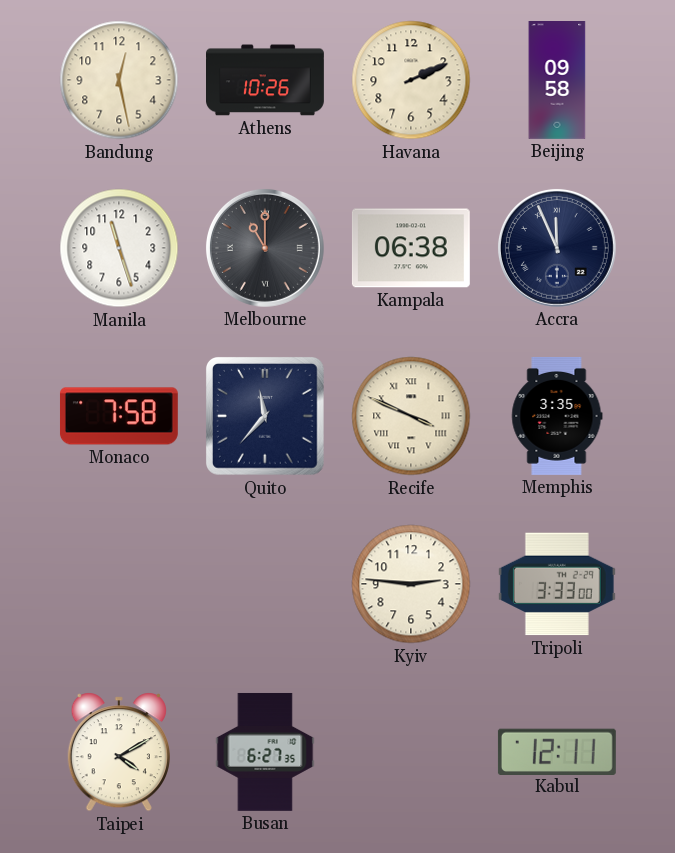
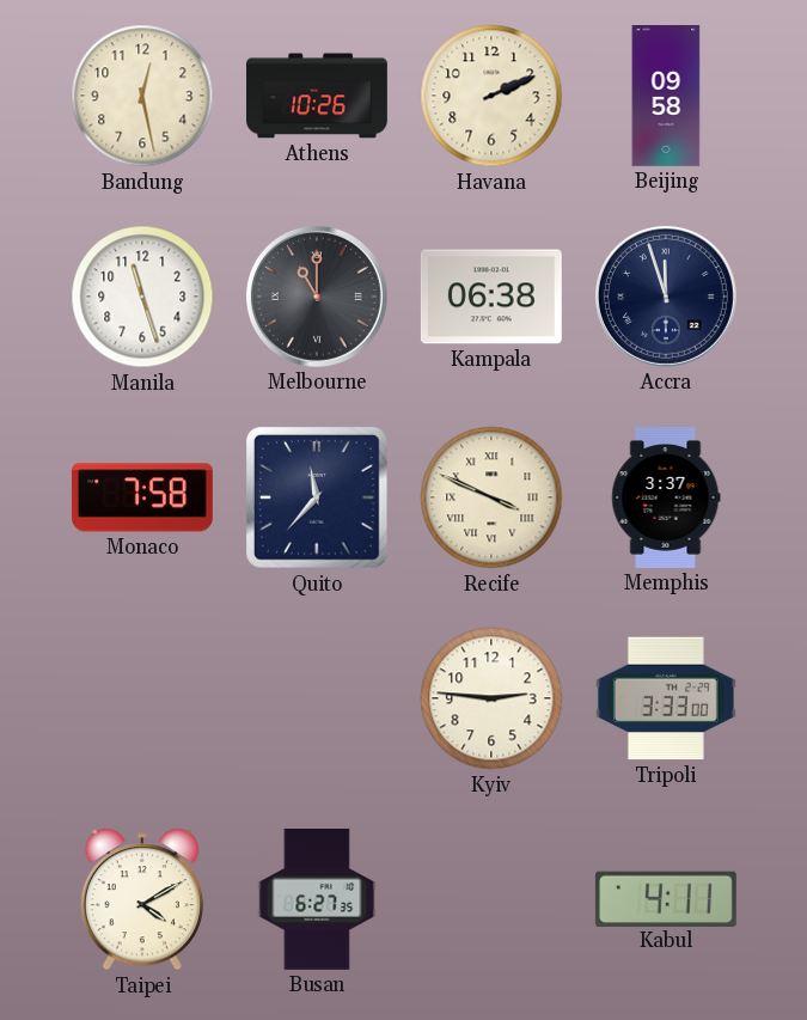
Accra: 11:56 -> 11:57 (666, 297)
Memphis: 3:35 -> 3:37 (666, 497)
Kabul: 12:11 -> 4:11 (666, 898)
